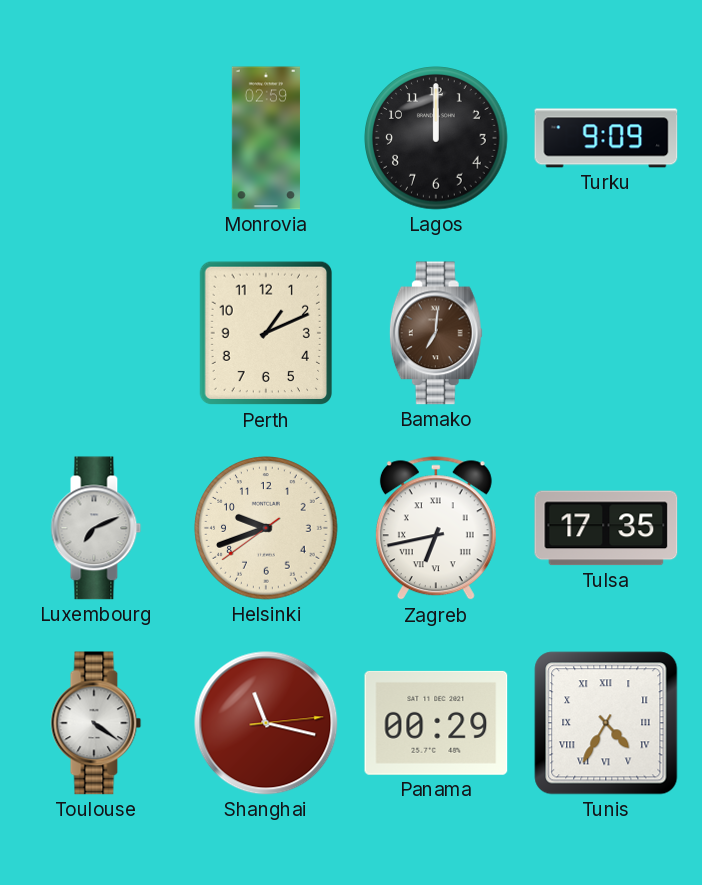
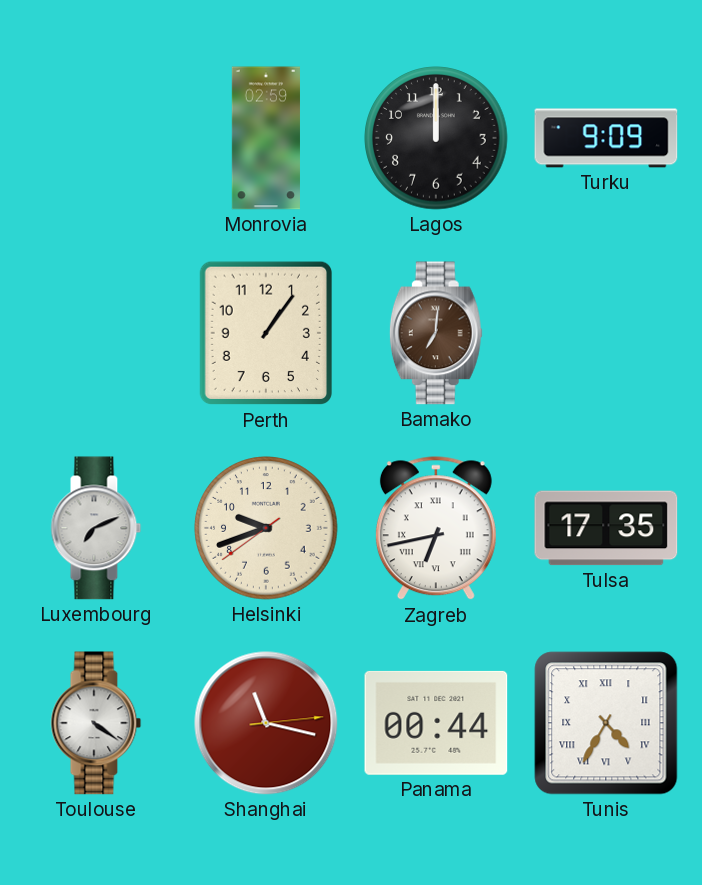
Perth: 1:11 -> 1:06 (265, 333)
Panama: 00:29 -> 00:44 (436, 723)
